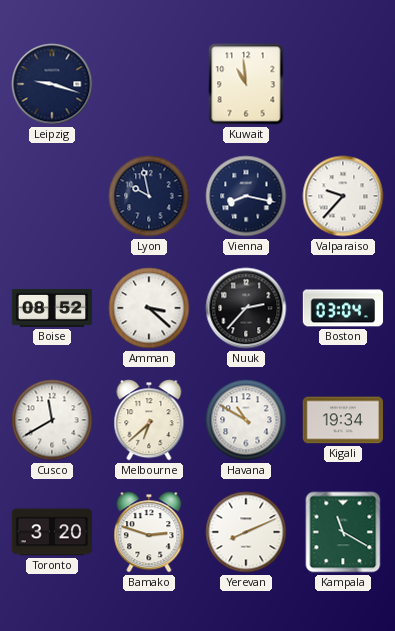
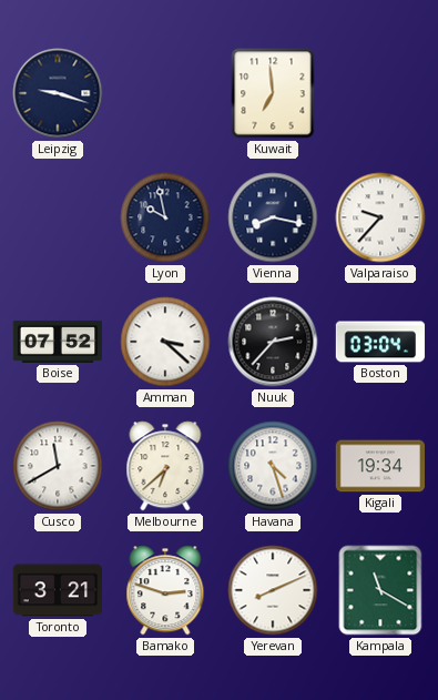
Kuwait: 10:59 -> 6:59 (273, 93)
Boise: 08:52 -> 07:52 (58, 342)
Havana: 10:50 -> 4:27 (273, 466)
Toronto: 3:20 -> 3:21 (57, 590)
